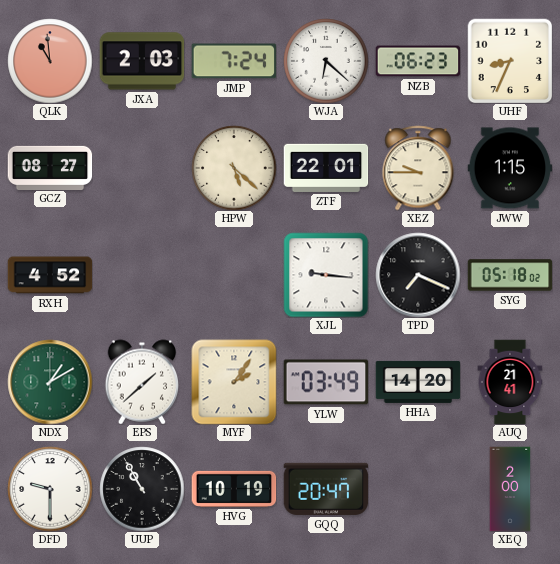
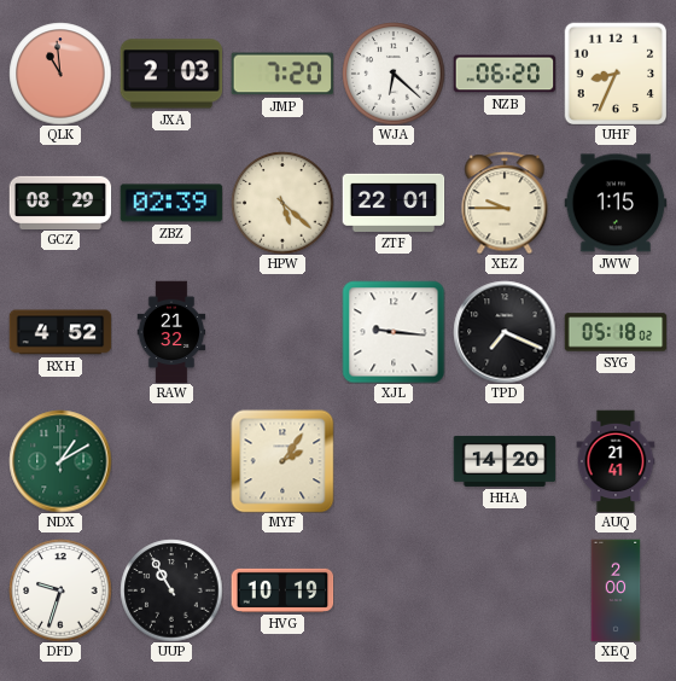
JMP: 7:24 -> 7:20 (282, 74)
NZB: 06:23 -> 06:20 (505, 74)
GCZ: 08:27 -> 08:29 (60, 202)
ZBZ: none -> 02:39 (171, 203)
RAW: none -> 21:32 (171, 332)
EPS: 1:38 -> none (142, 382)
YLW: 03:49 -> none (326, 382)
DFD: 9:30 -> 9:33 (60, 590)
GQQ: 20:47 -> none (326, 489)
